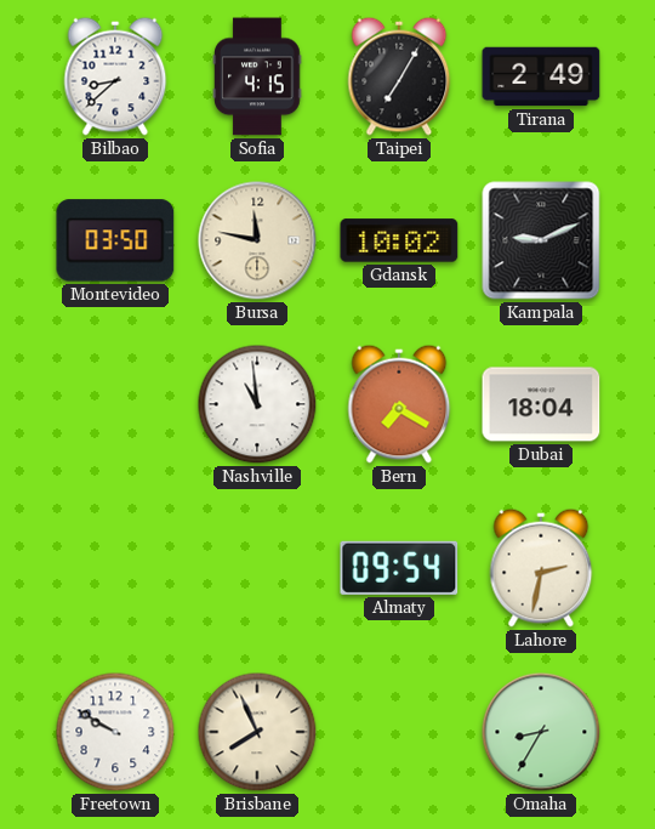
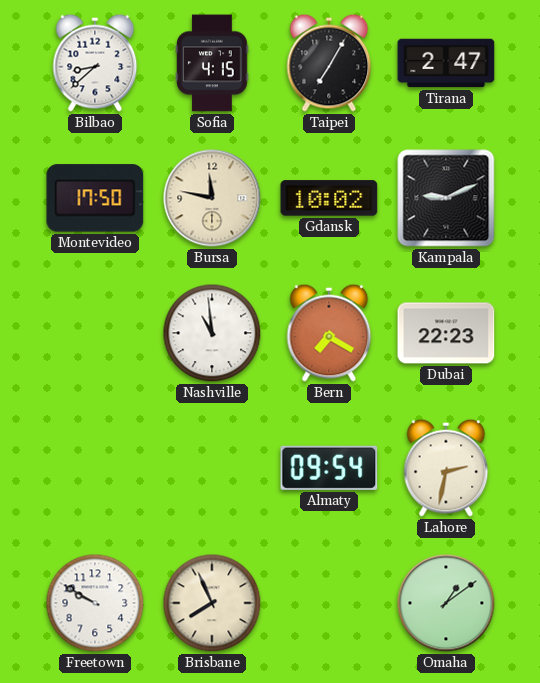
Tirana: 2:49 -> 2:47 (446, 63)
Montevideo: 03:50 -> 17:50 (95, 198)
Dubai: 18:04 -> 22:23 (446, 333)
Omaha: 8:35 -> 1:09 (446, 603)
